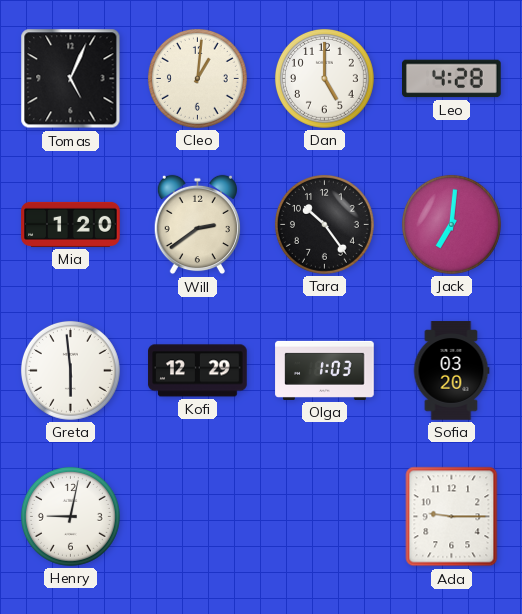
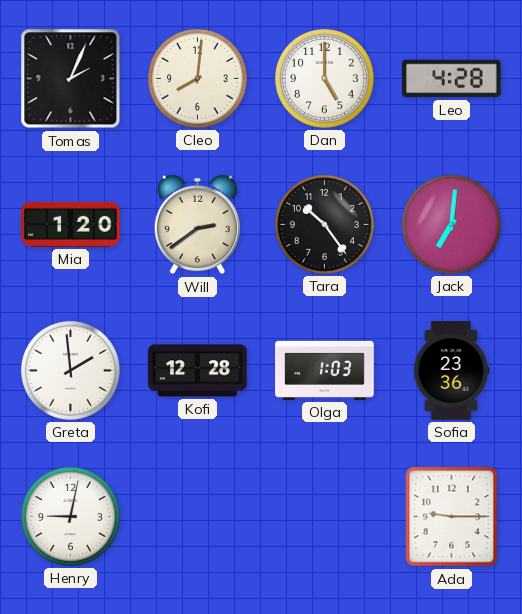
Tomas: 5:04 -> 2:04 (71, 79)
Cleo: 1:01 -> 8:01 (197, 78)
Greta: 5:59 -> 1:59 (70, 370)
Kofi: 12:29 -> 12:28 (198, 371)
Sofia: 03:20 -> 23:36 (451, 371)
